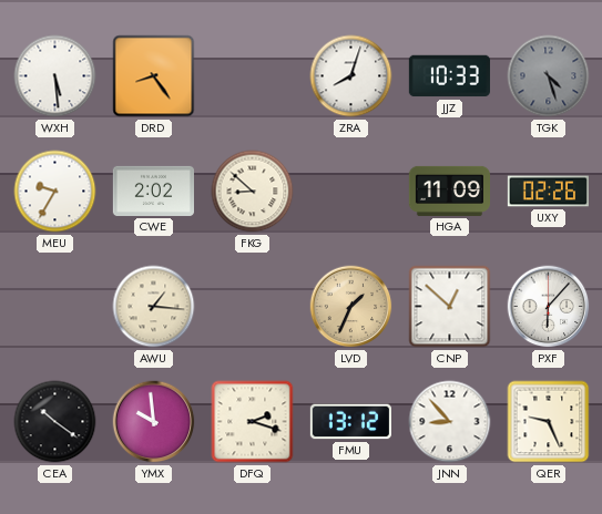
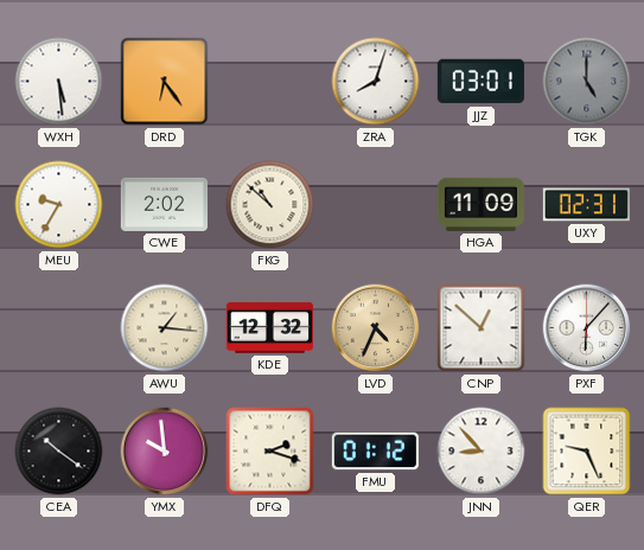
DRD: 8:24 -> 6:24 (165, 82)
JJZ: 10:33 -> 03:01 (480, 82)
TGK: 4:27 -> 5:00 (587, 82)
FKG: 8:52 -> 10:52 (270, 205)
UXY: 02:26 -> 02:31 (586, 205)
KDE: none -> 12:32 (269, 327)
LVD: 1:34 -> 4:34 (376, 328)
FMU: 13:12 -> 01:12 (375, 452)
